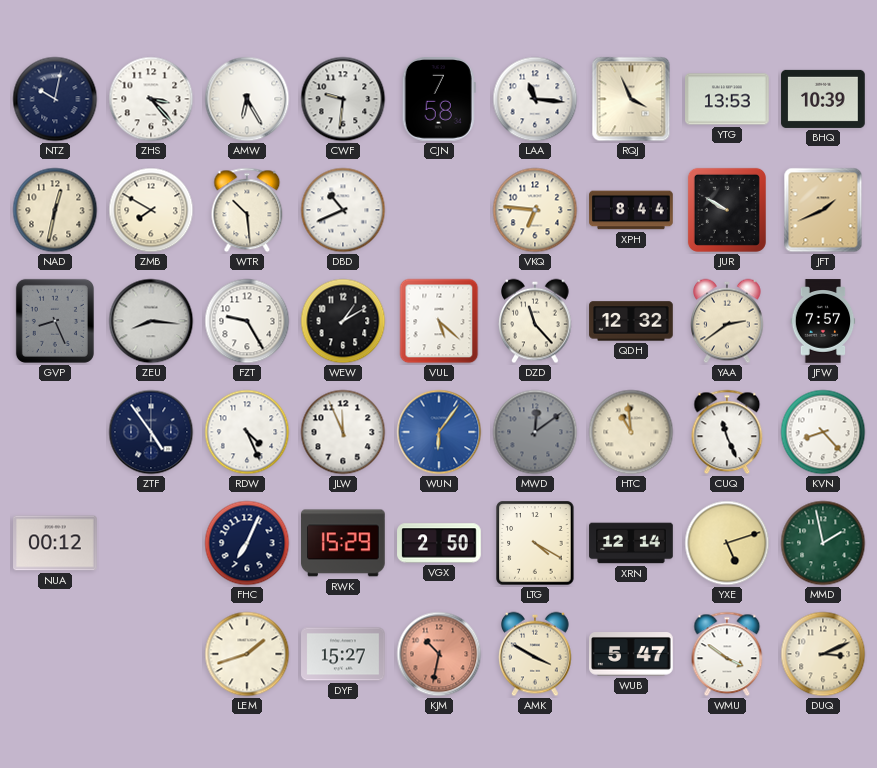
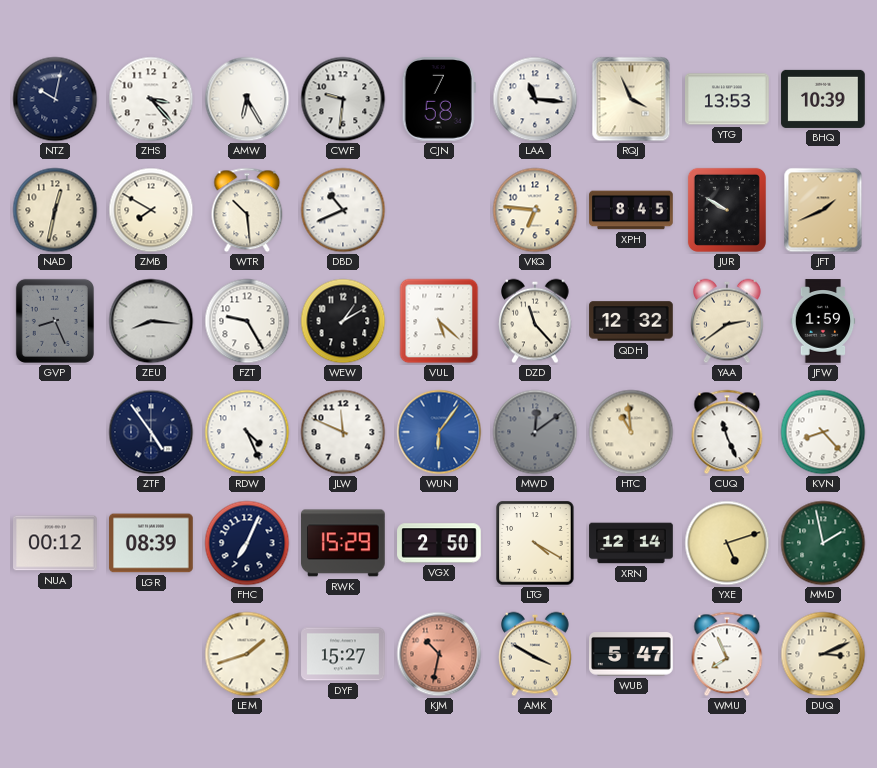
XPH: 8:44 -> 8:45 (631, 210)
JFW: 7:57 -> 1:59 (823, 321)
JLW: 11:56 -> 11:49 (343, 432)
LGR: none -> 08:39 (151, 543)
WMU: 3:51 -> 7:56 (727, 654)
